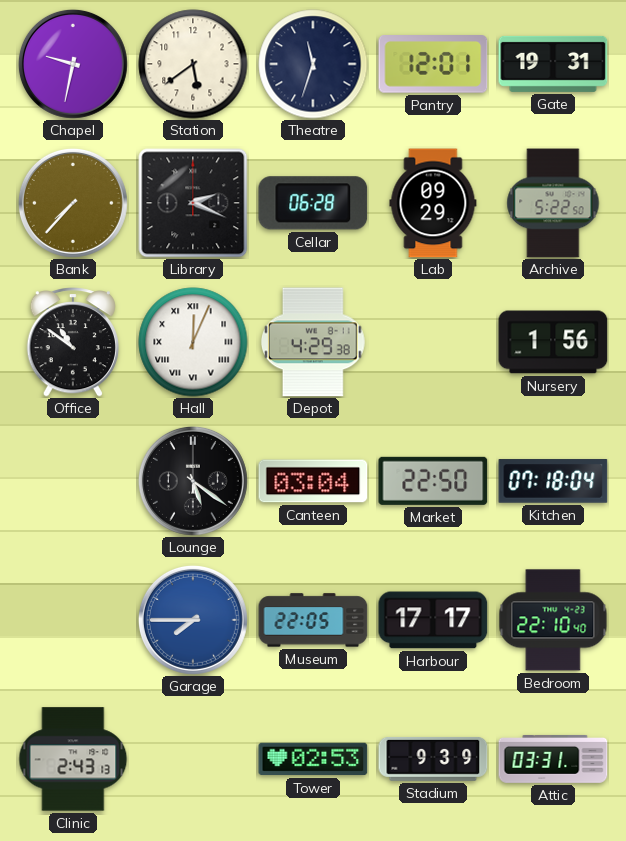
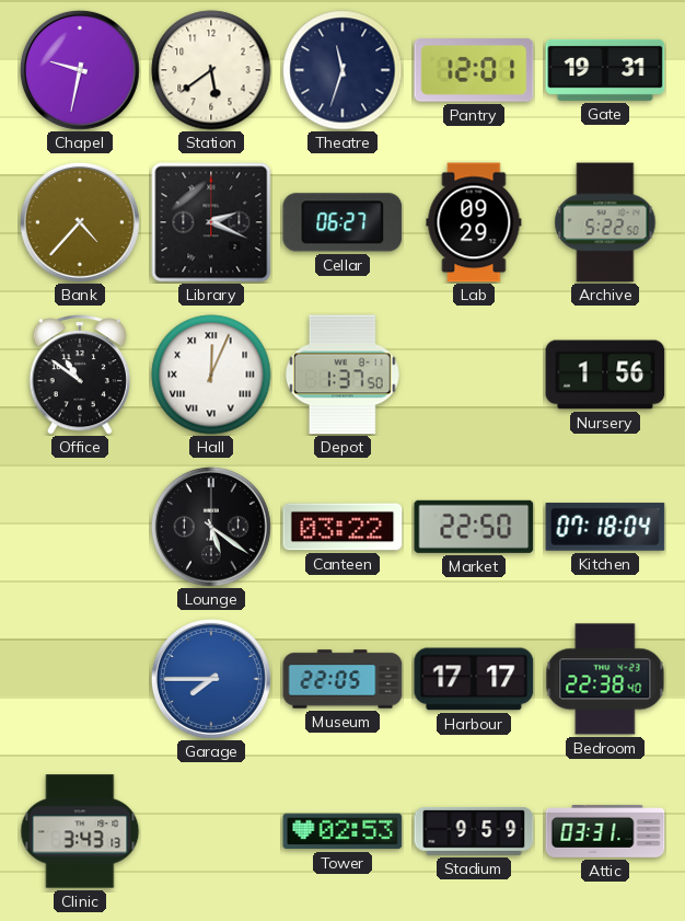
Bank: 7:37 -> 4:37 (80, 222)
Cellar: 06:28 -> 06:27 (342, 222)
Depot: 4:29 -> 1:37 (342, 375)
Canteen: 03:04 -> 03:22 (342, 527)
Bedroom: 22:10 -> 22:38 (605, 679)
Clinic: 2:43 -> 3:43 (80, 831)
Stadium: 9:39 -> 9:59 (474, 831)
